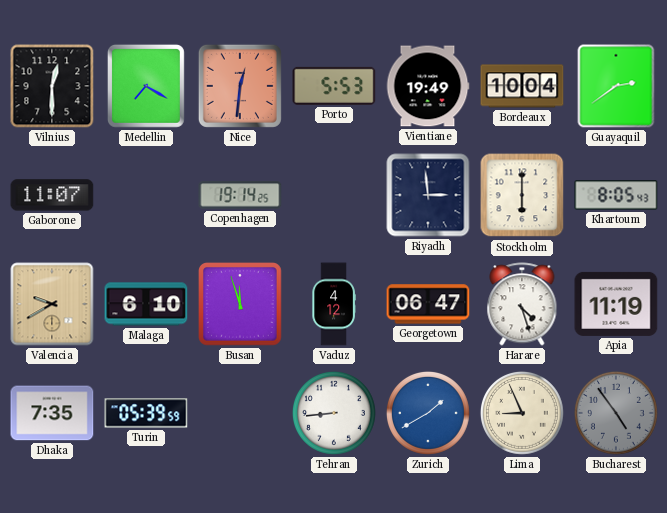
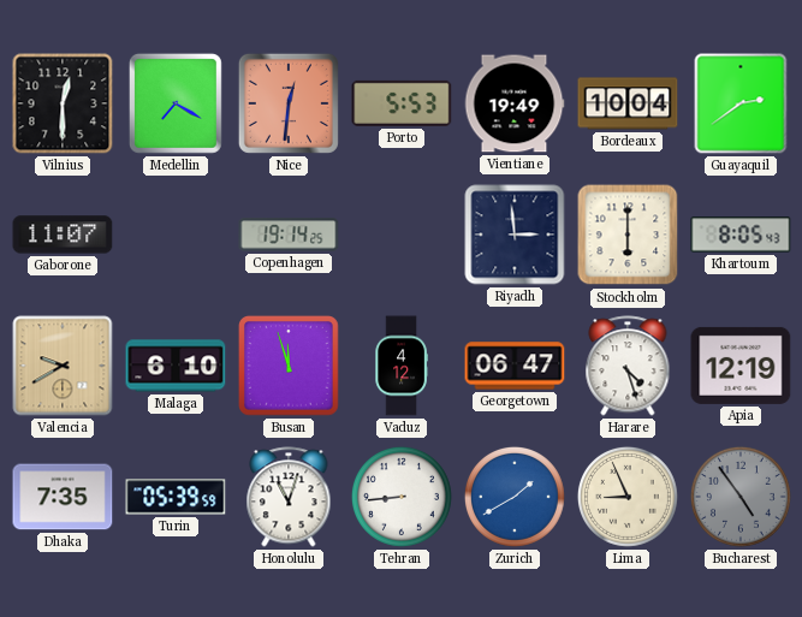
Apia: 11:19 -> 12:19 (741, 366)
Honolulu: none -> 11:03 (289, 497)
